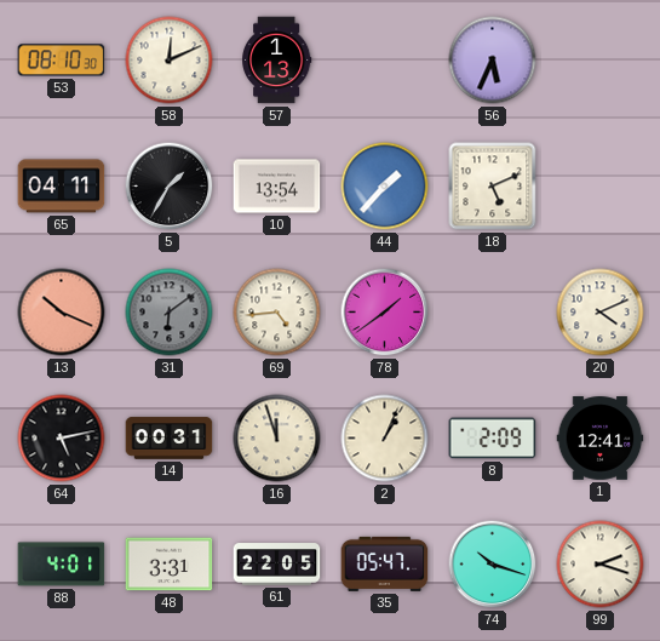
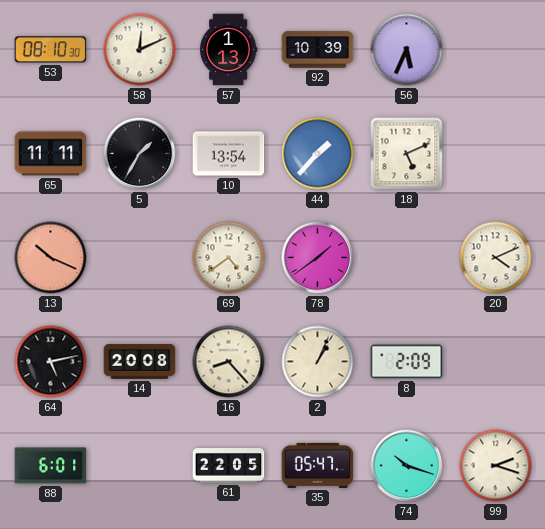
92: none -> 10:39 (318, 50)
65: 04:11 -> 11:11 (51, 154)
31: 6:09 -> none (170, 313)
69: 4:44 -> 4:39 (229, 258)
14: 00:31 -> 20:08 (140, 362)
16: 11:57 -> 8:23 (229, 362)
1: 12:41 -> none (601, 439)
88: 4:01 -> 6:01 (51, 466)
48: 3:31 -> none (170, 565)
